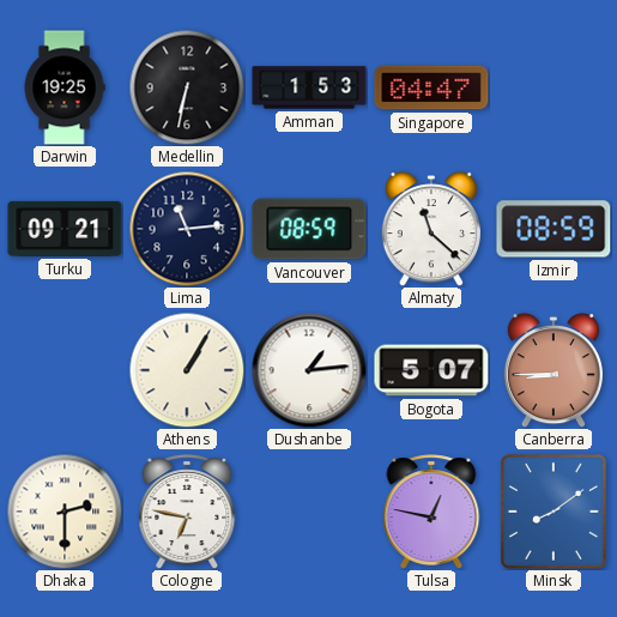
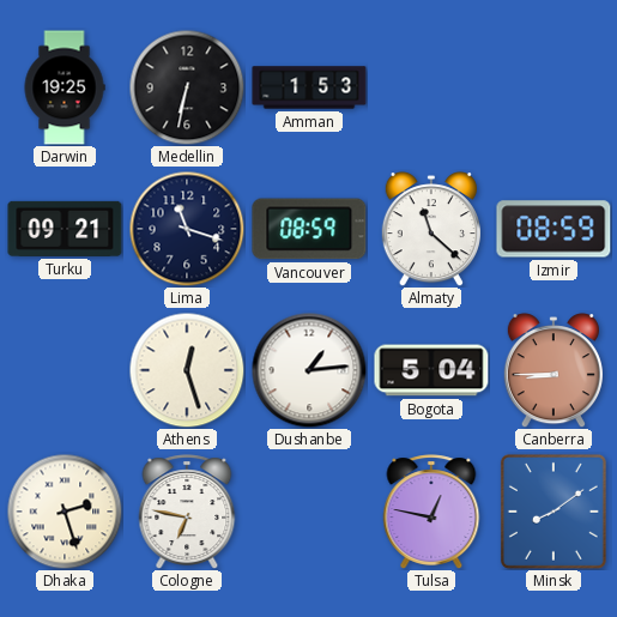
Singapore: 04:47 -> none (431, 87)
Lima: 11:14 -> 11:18 (187, 229)
Athens: 1:05 -> 12:27 (187, 370)
Bogota: 5:07 -> 5:04 (431, 370)
Dhaka: 2:30 -> 2:27 (65, 512)
